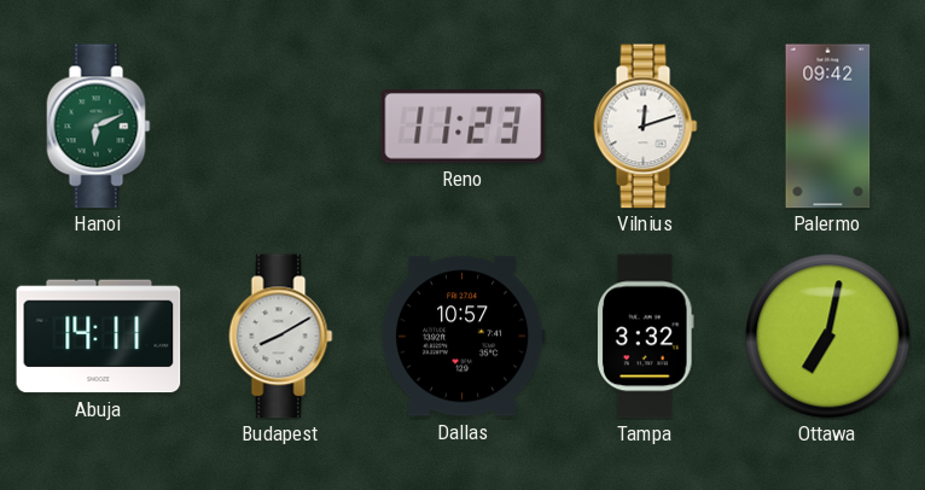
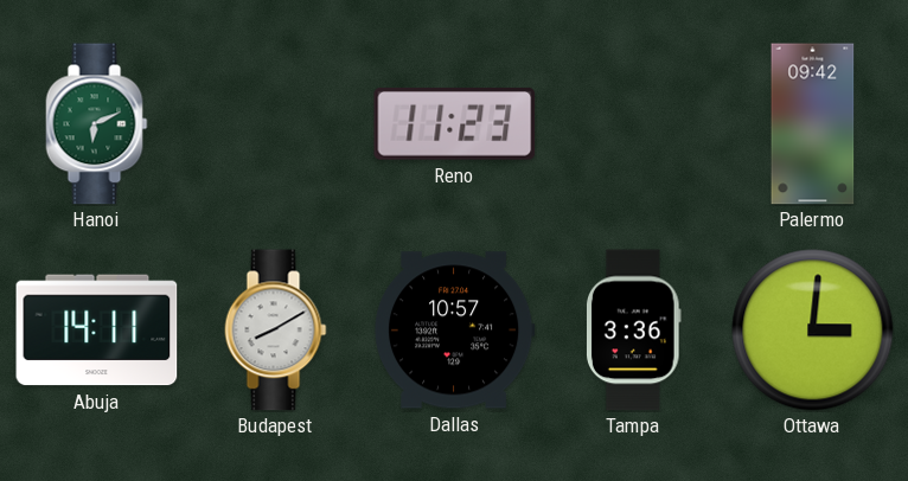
Vilnius: 12:12 -> none (646, 127)
Tampa: 3:32 -> 3:36 (633, 331)
Ottawa: 7:02 -> 3:01 (813, 331)
